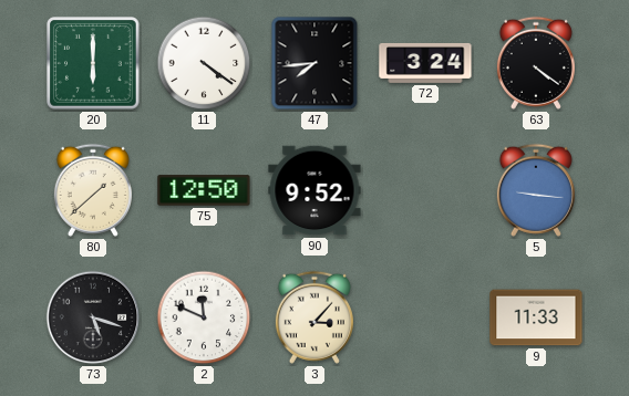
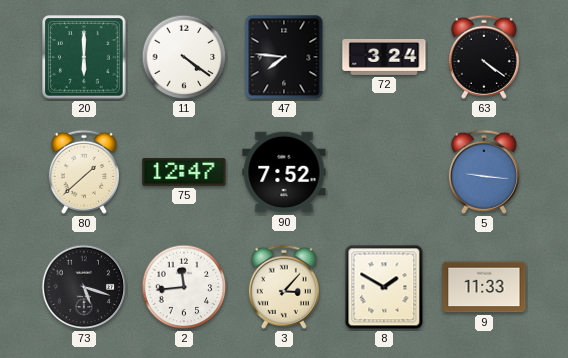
47: 7:44 -> 7:46 (284, 57)
75: 12:50 -> 12:47 (184, 172)
90: 9:52 -> 7:52 (284, 172)
2: 11:49 -> 11:44 (184, 287)
8: none -> 1:50 (384, 287)
